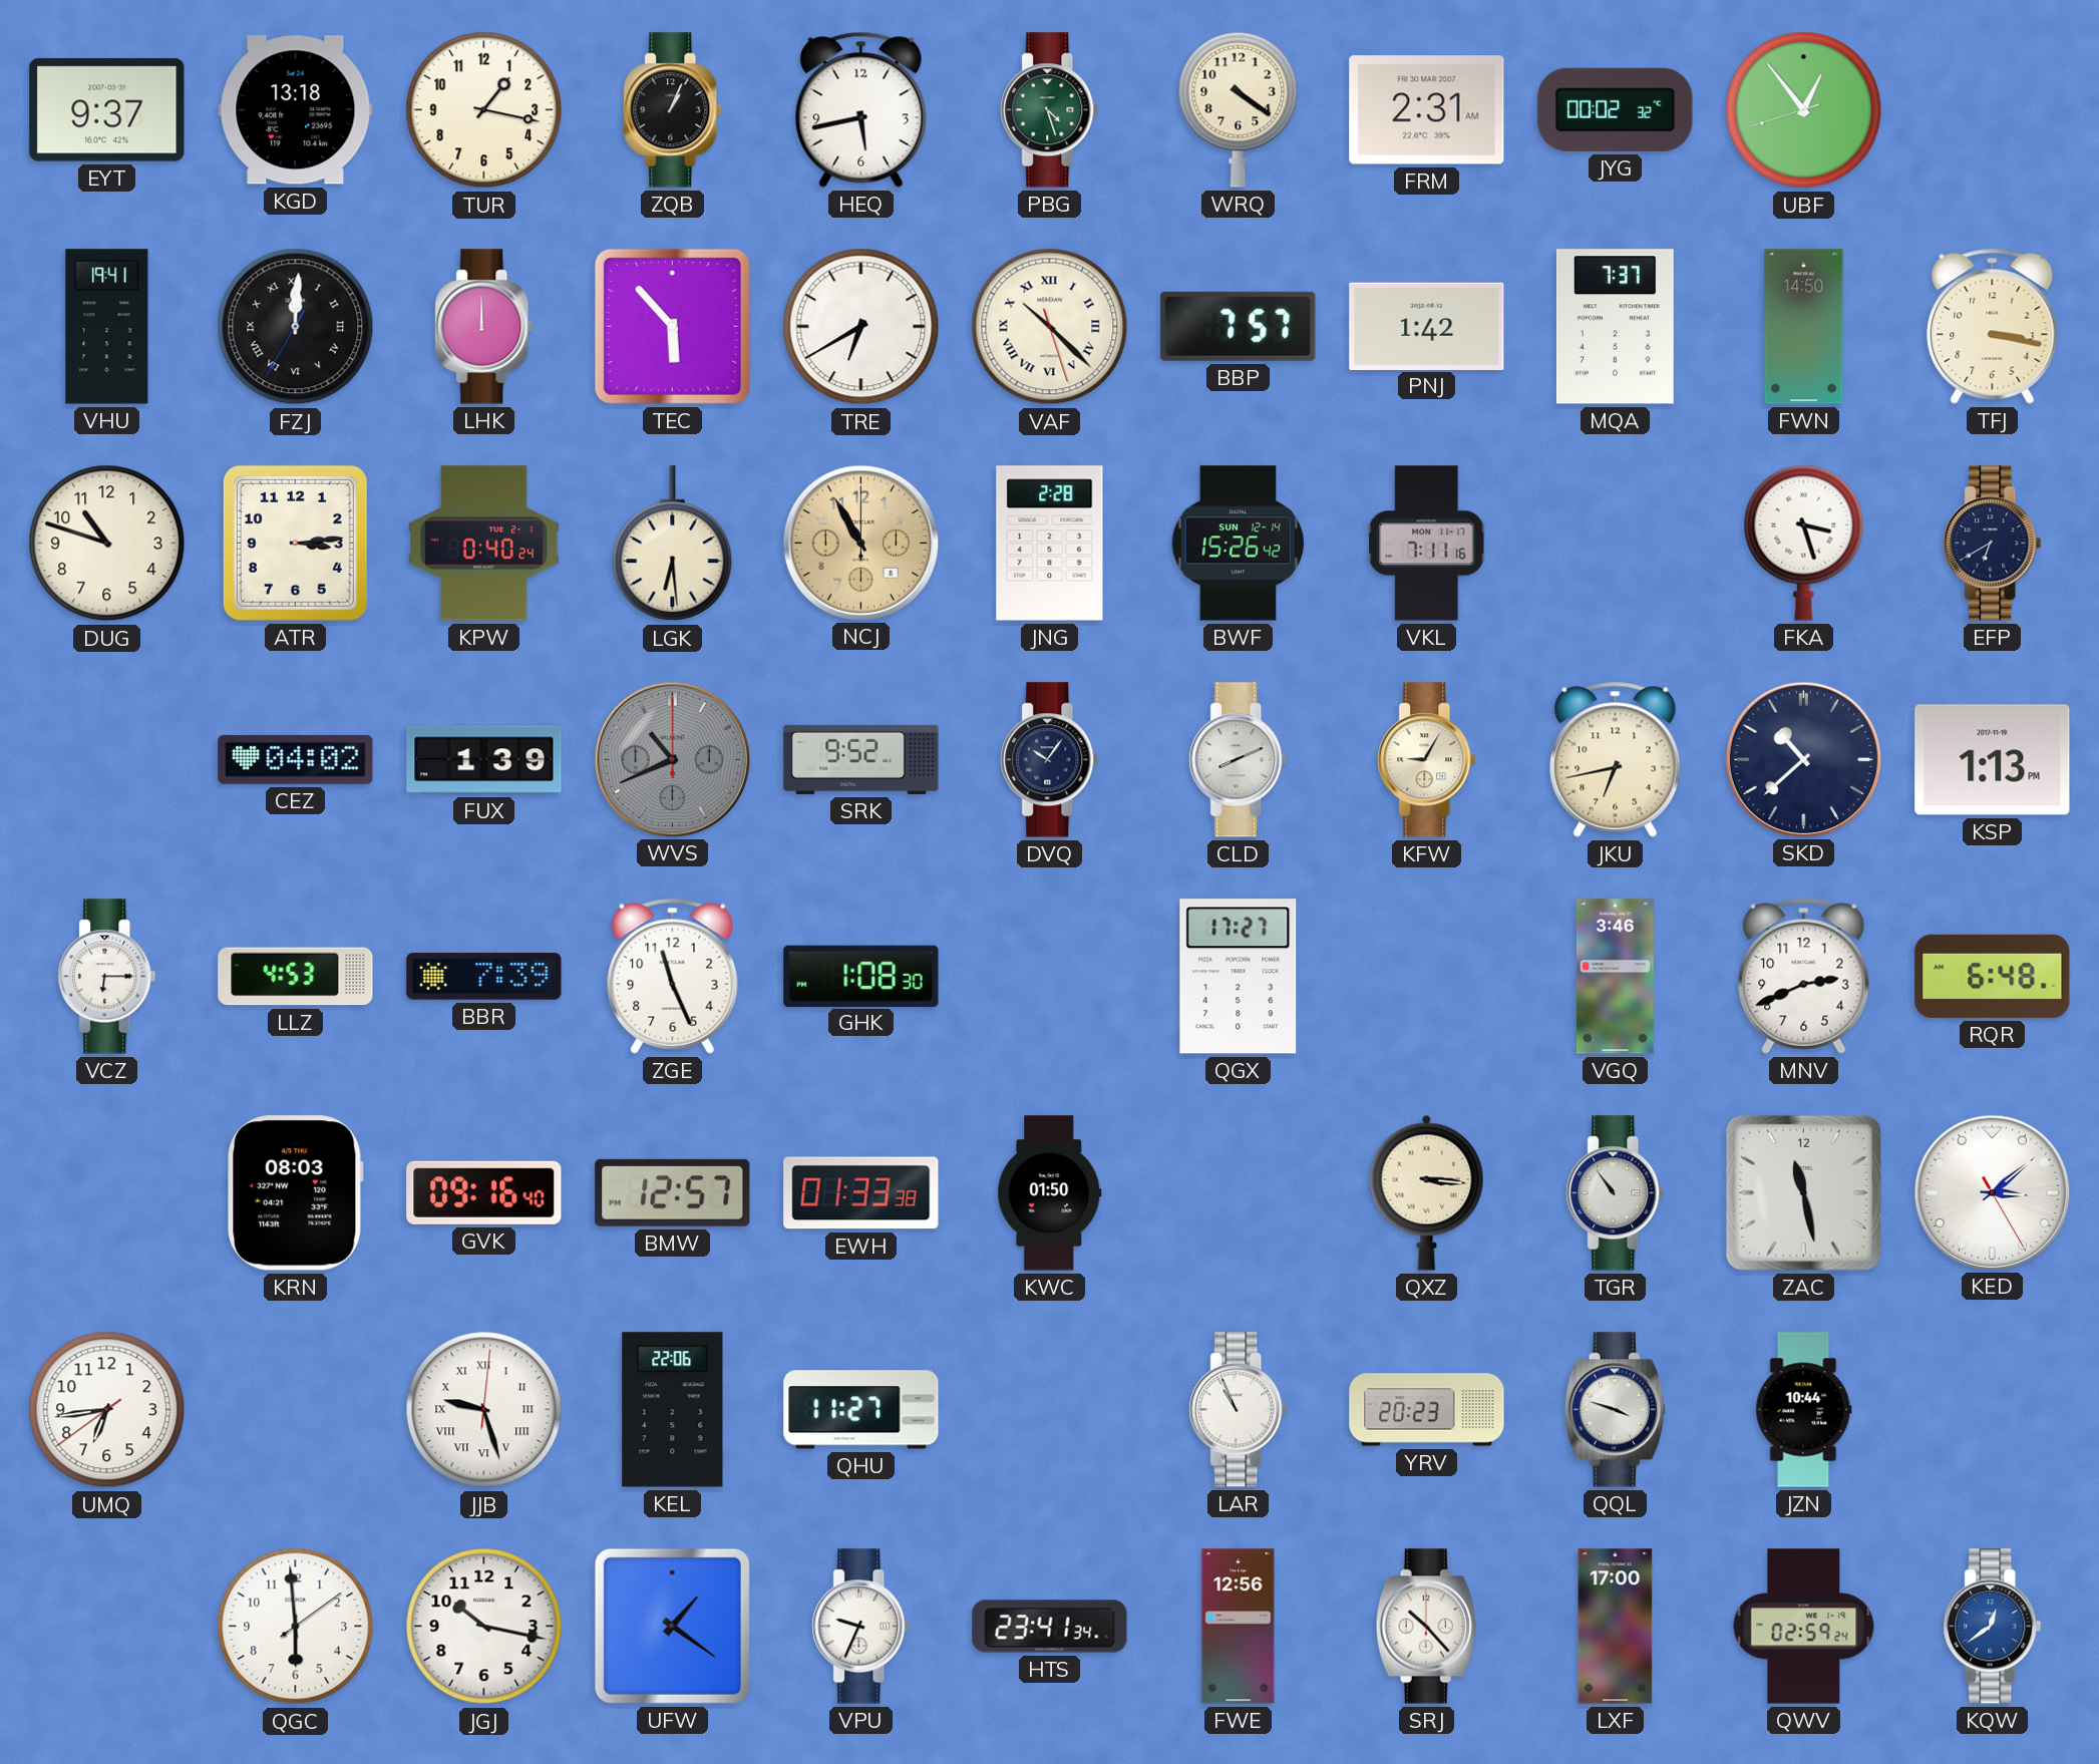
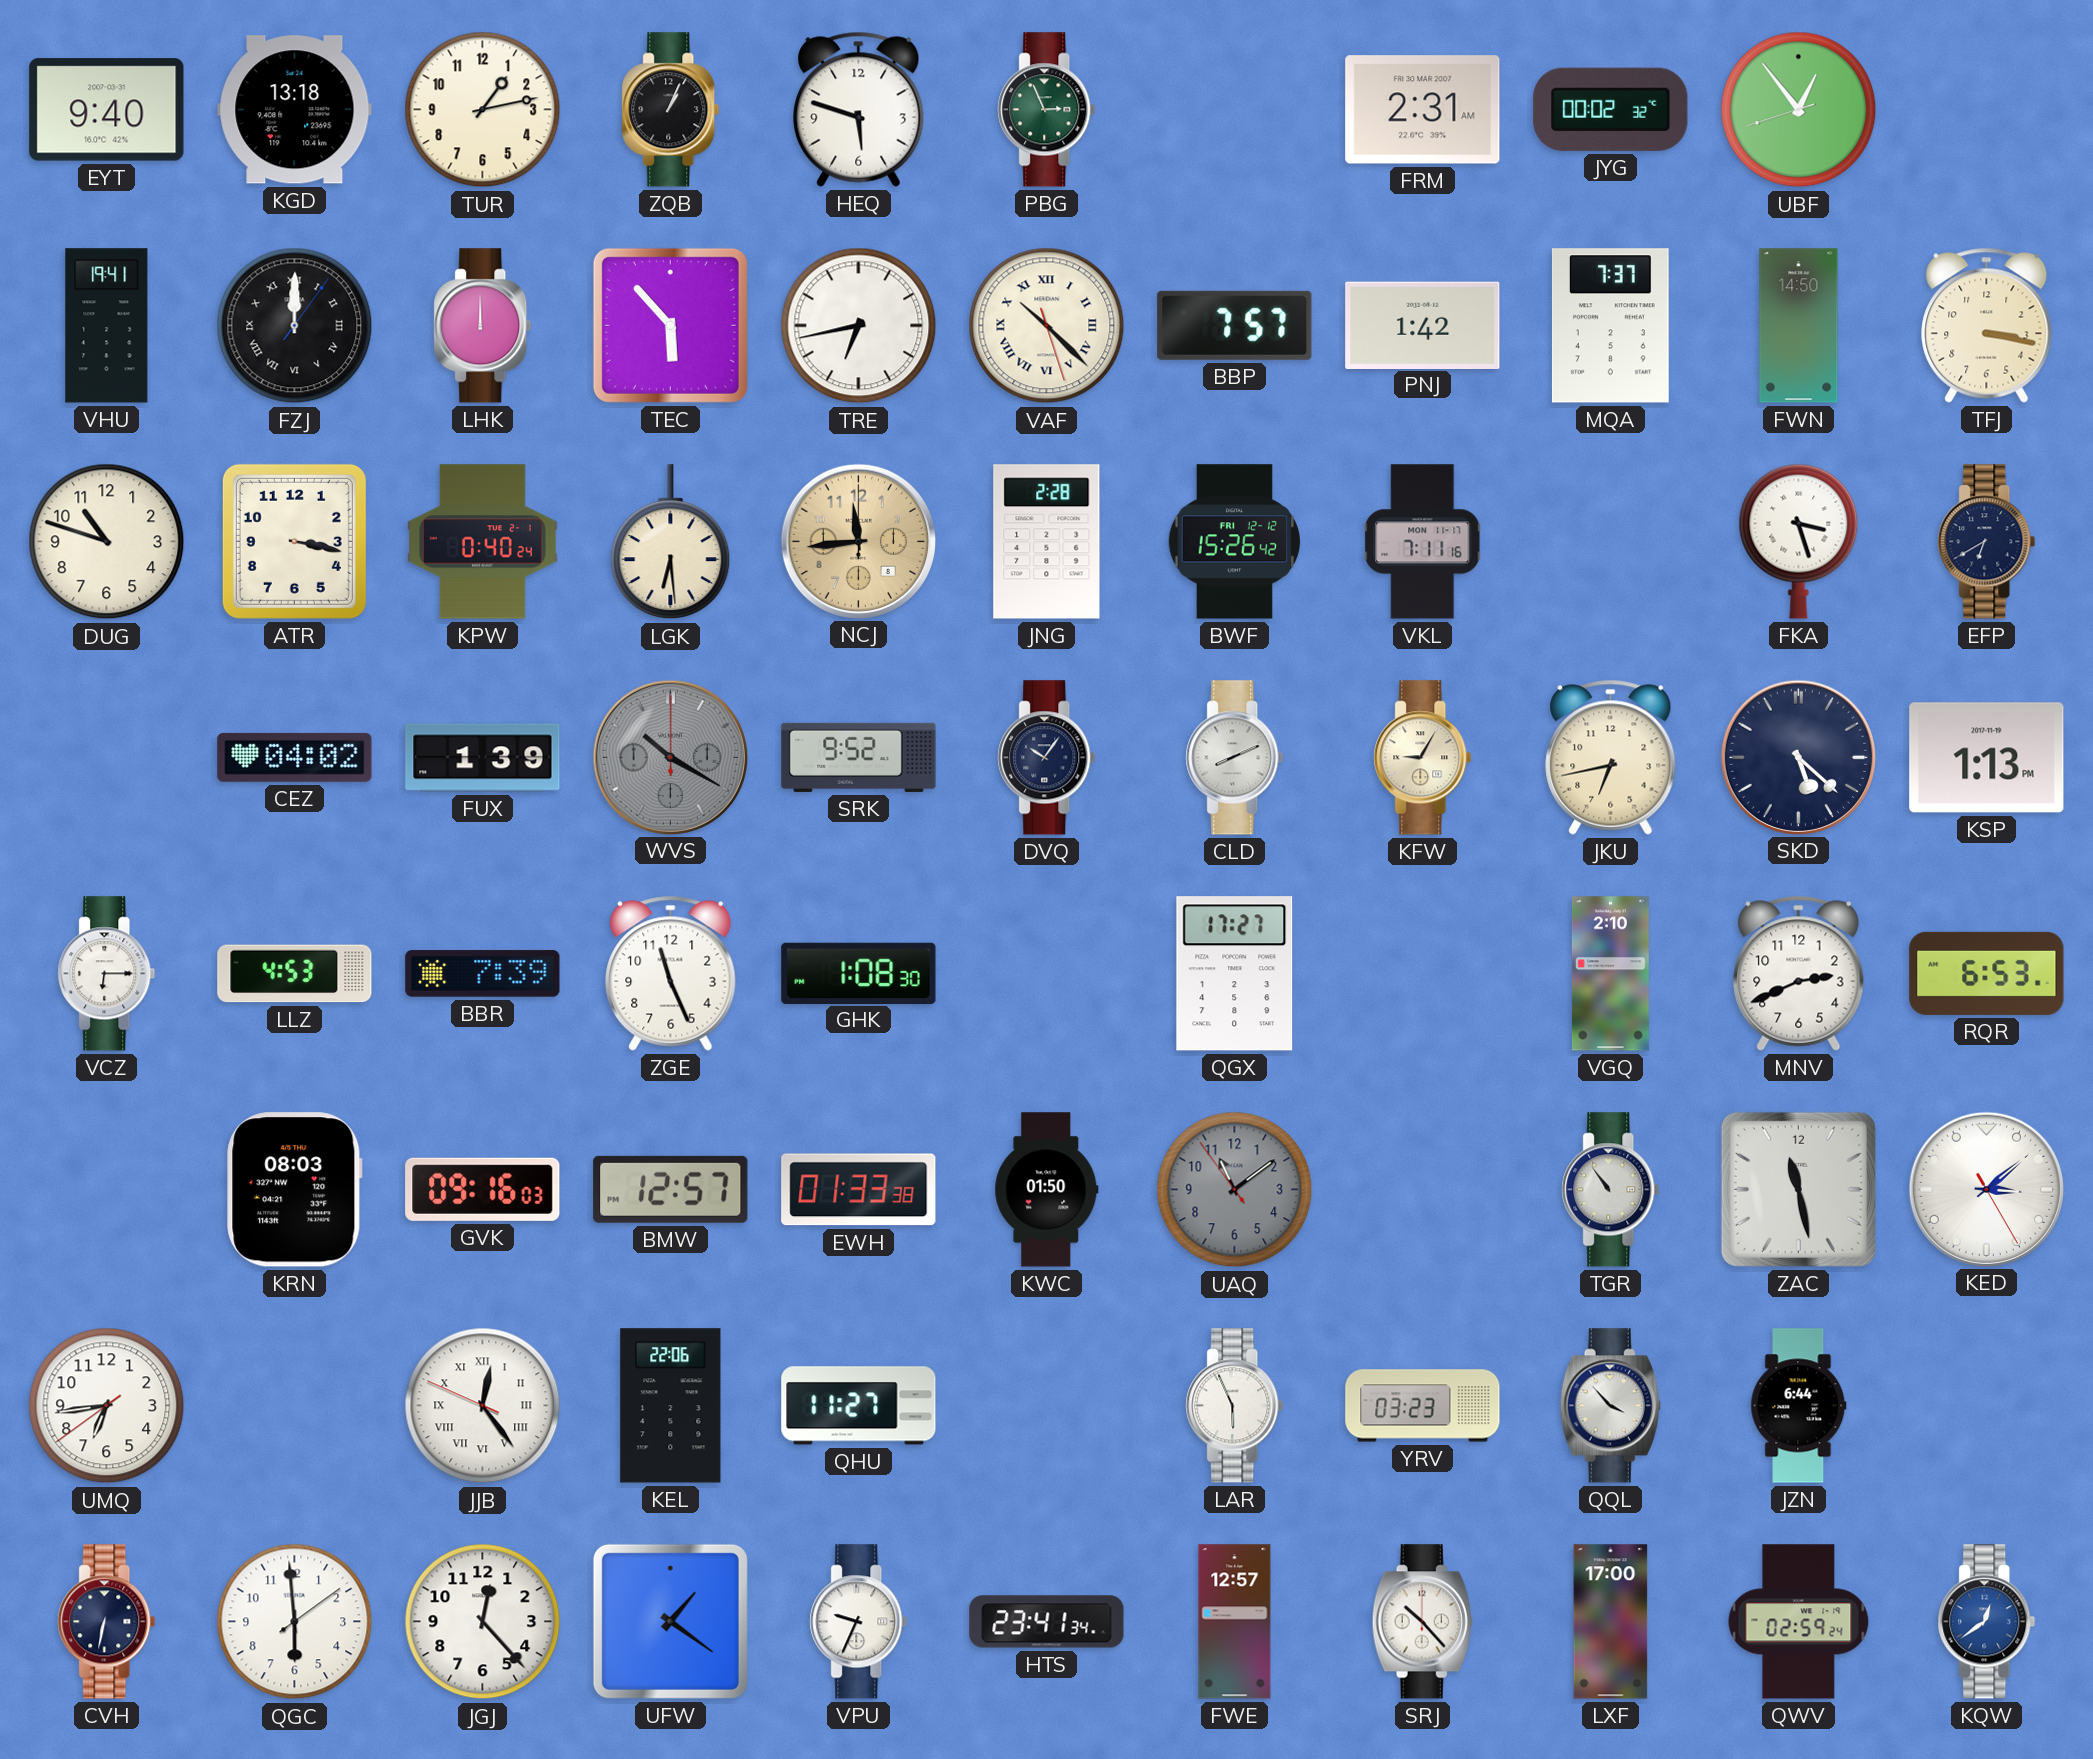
EYT: 9:37 -> 9:40 (107, 110)
TUR: 1:17 -> 1:13 (483, 110)
HEQ: 5:43 -> 5:48 (859, 109)
PBG: 4:27 -> 2:56 (1047, 110)
WRQ: 4:21 -> none (1239, 109)
FZJ: 12:00:35 -> 12:00:06 (295, 326)
TRE: 6:40 -> 6:43 (859, 326)
ATR: 3:14 -> 3:17 (294, 541)
NCJ: 10:55 -> 11:44 (858, 541)
BWF date: SUN 12-14 -> FRI 12-12 (1235, 542)
WVS: 10:41 -> 10:20 (670, 757)
SKD: 10:38 -> 5:22 (1798, 757)
VGQ: 3:46 -> 2:10 (1610, 974)
RQR: 6:48 -> 6:53 (1987, 973)
GVK: 09:16:40 -> 09:16:03 (483, 1189)
UAQ: none -> 11:08 (1235, 1190)
QXZ: 3:16 -> none (1427, 1192)
JJB: 9:27 -> 12:23 (483, 1406)
LAR: 10:56 -> 5:56 (1235, 1406)
YRV: 20:23 -> 03:23 (1423, 1406)
QQL: 3:48 -> 3:53 (1610, 1406)
JZN: 10:44 -> 6:44 (1799, 1406)
CVH: none -> 6:32 (107, 1622)
JGJ: 10:17 -> 12:23 (483, 1622)
FWE: 12:56 -> 12:57 (1235, 1622)
